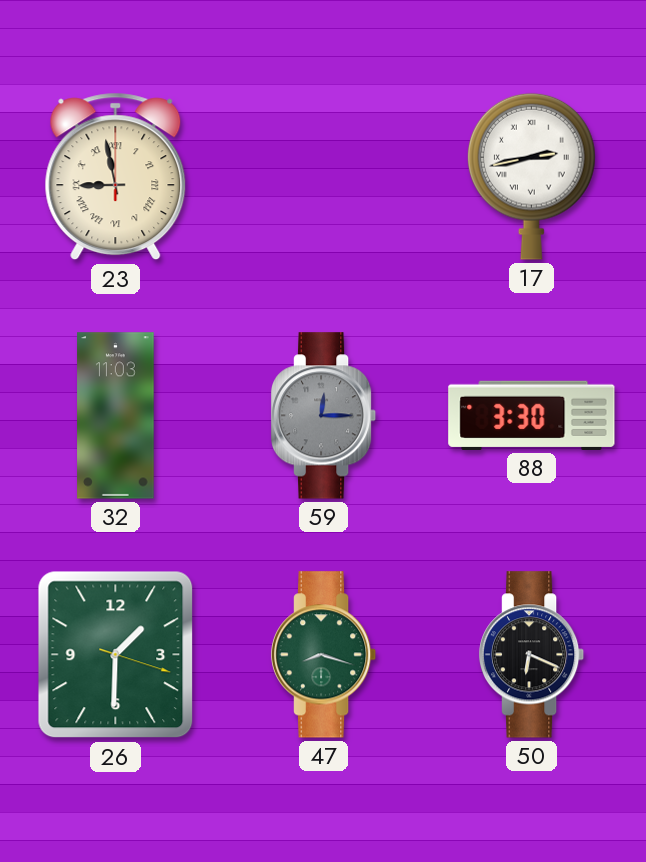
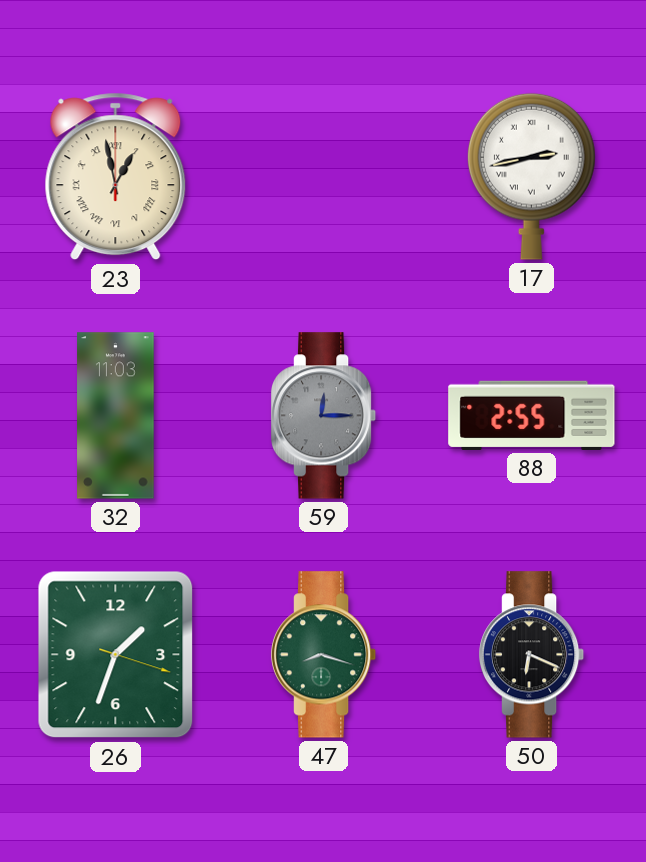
23: 8:58 -> 12:58 (116, 177)
88: 3:30 -> 2:55 (532, 415)
26: 1:30 -> 1:33 (116, 655)
